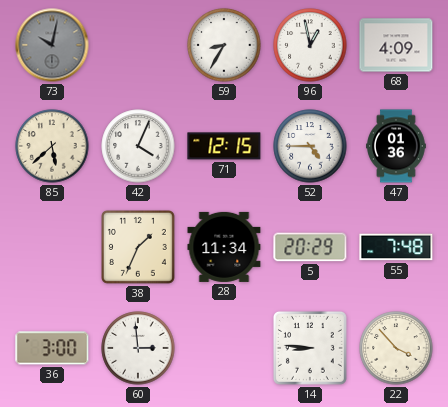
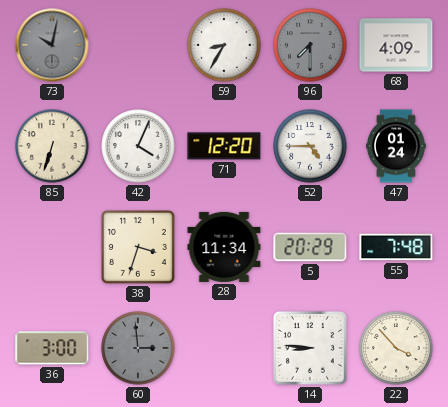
96: 12:58 -> 7:30 (310, 45)
96 dial: white -> grey (310, 45)
85: 5:38 -> 6:33 (52, 146)
71: 12:15 -> 12:20 (224, 146)
47: 01:36 -> 01:24 (397, 146)
38: 1:34 -> 3:33 (138, 247)
60 dial: white -> grey (138, 348)
